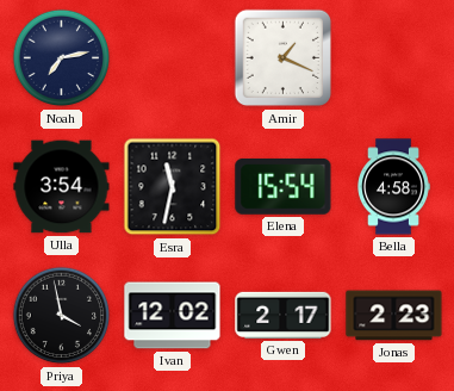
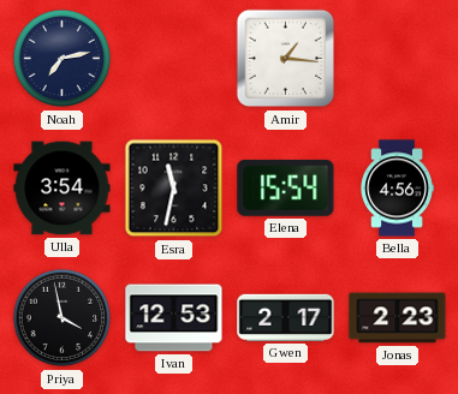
Amir: 1:19 -> 1:16 (286, 59)
Bella: 4:58 -> 4:56 (397, 189)
Ivan: 12:02 -> 12:53 (174, 318)
